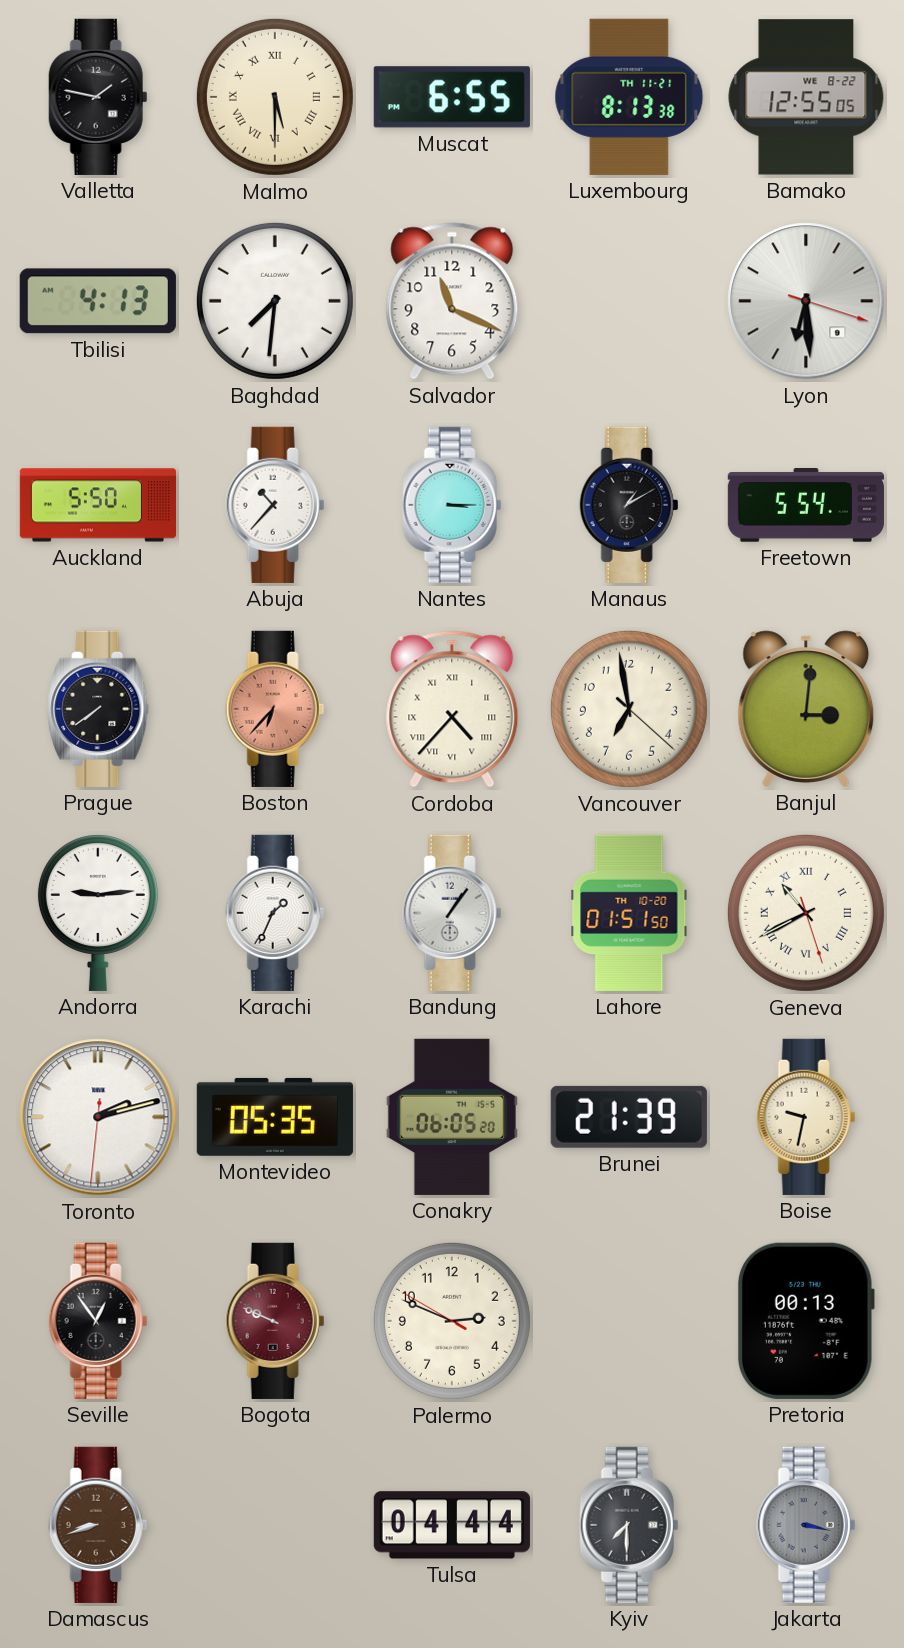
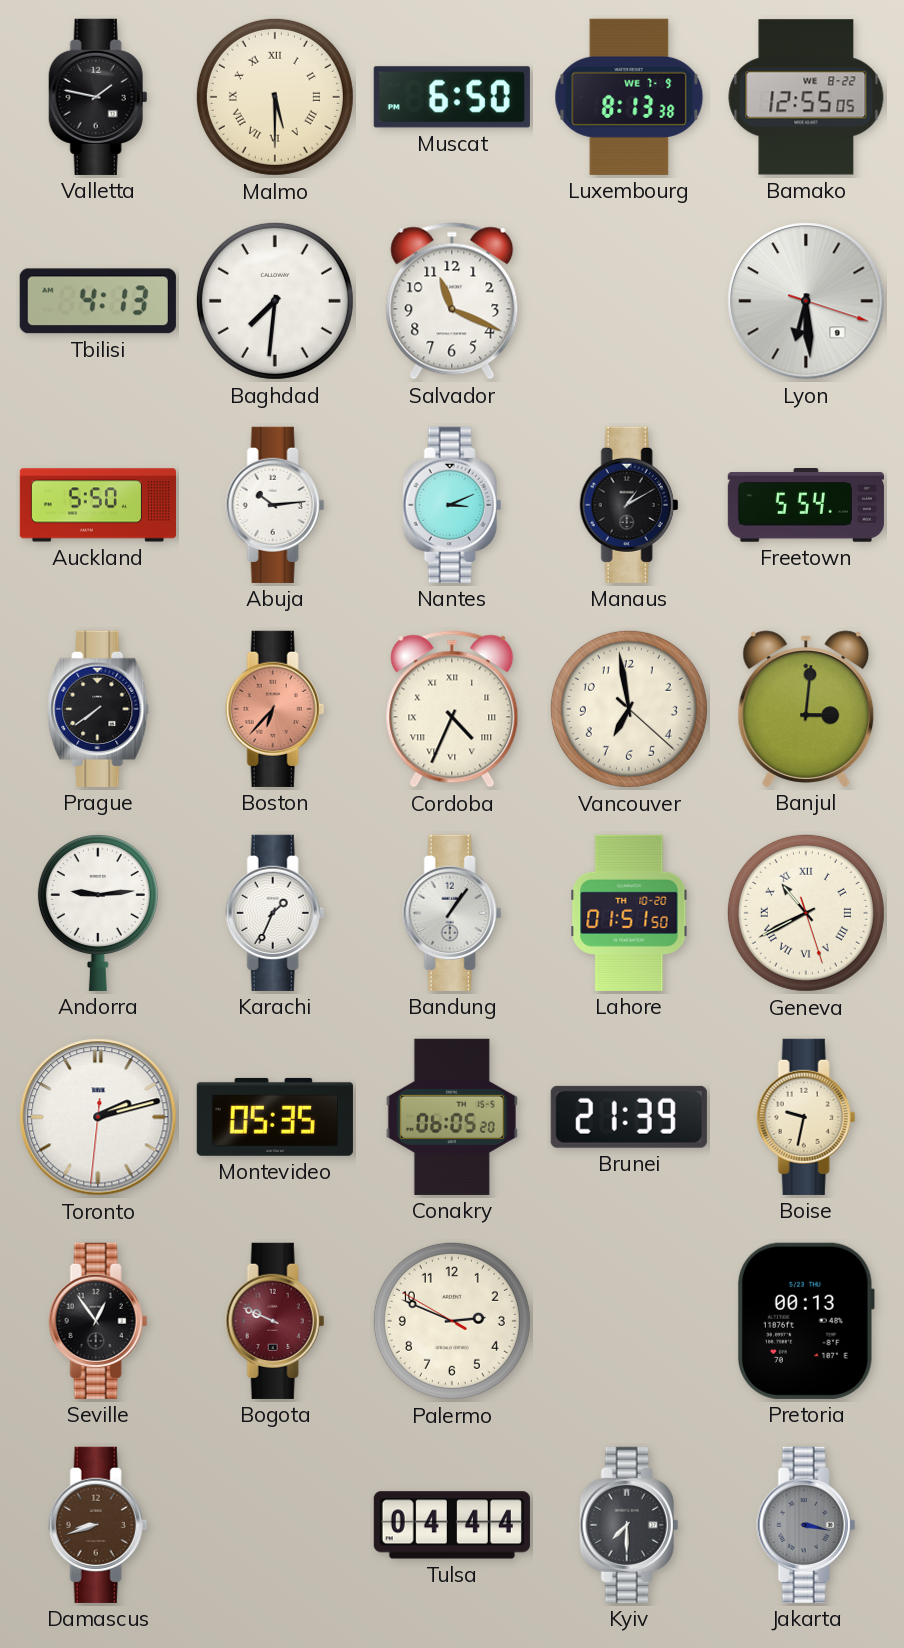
Muscat: 6:55 -> 6:50 (452, 97)
Luxembourg date: TH 11-21 -> WE 7-9 (629, 97)
Abuja: 10:37 -> 10:14 (275, 505)
Nantes: 3:15 -> 3:11 (452, 505)
Cordoba: 4:37 -> 4:34 (452, 709)
